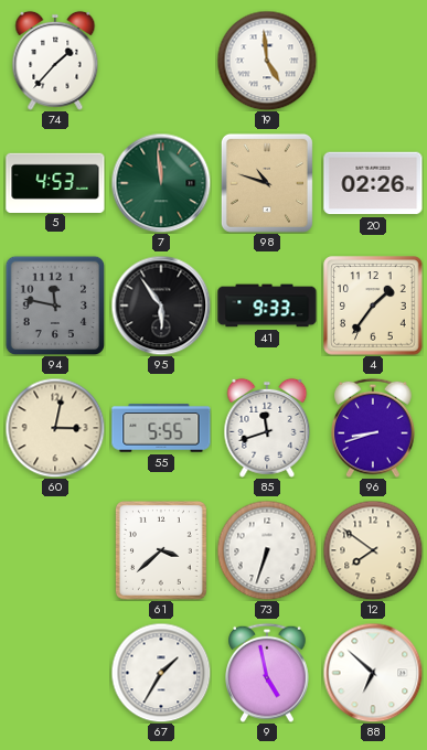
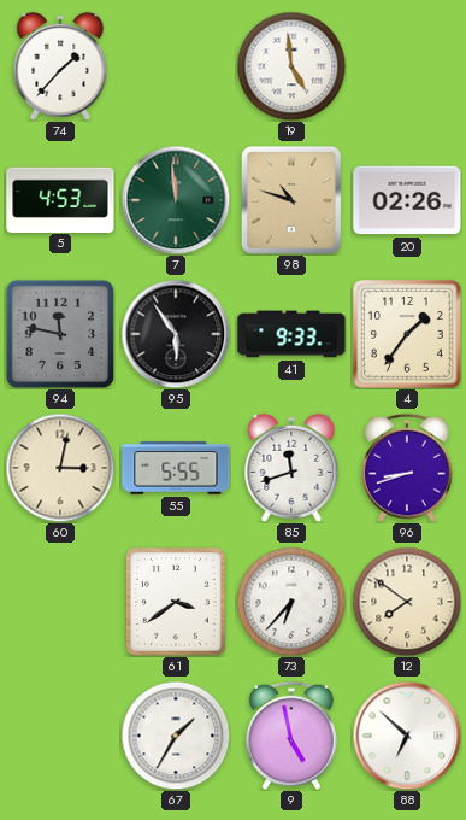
61: 3:38 -> 3:39 (176, 602)
73: 6:33 -> 6:37 (291, 602)
